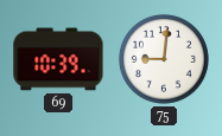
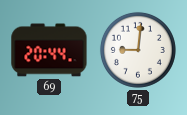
69: 10:39 -> 20:44 (49, 50)
